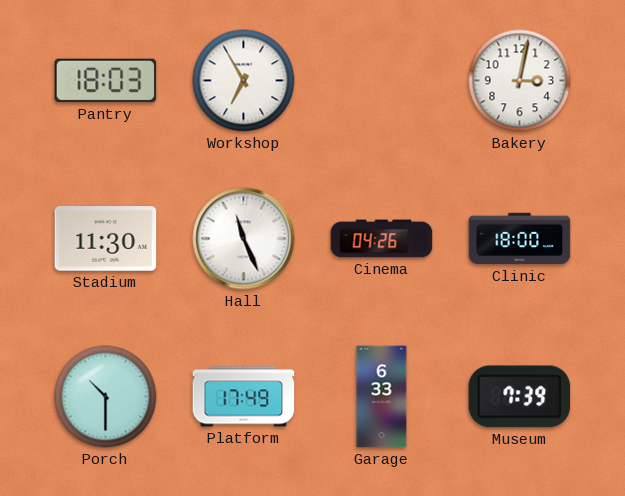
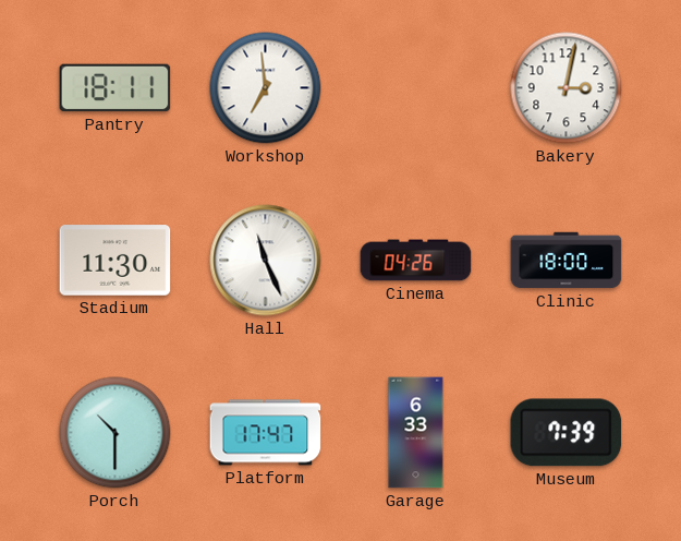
Pantry: 18:03 -> 18:11 (115, 88)
Workshop: 6:55 -> 6:59 (266, 88)
Platform: 17:49 -> 17:47 (266, 433)
